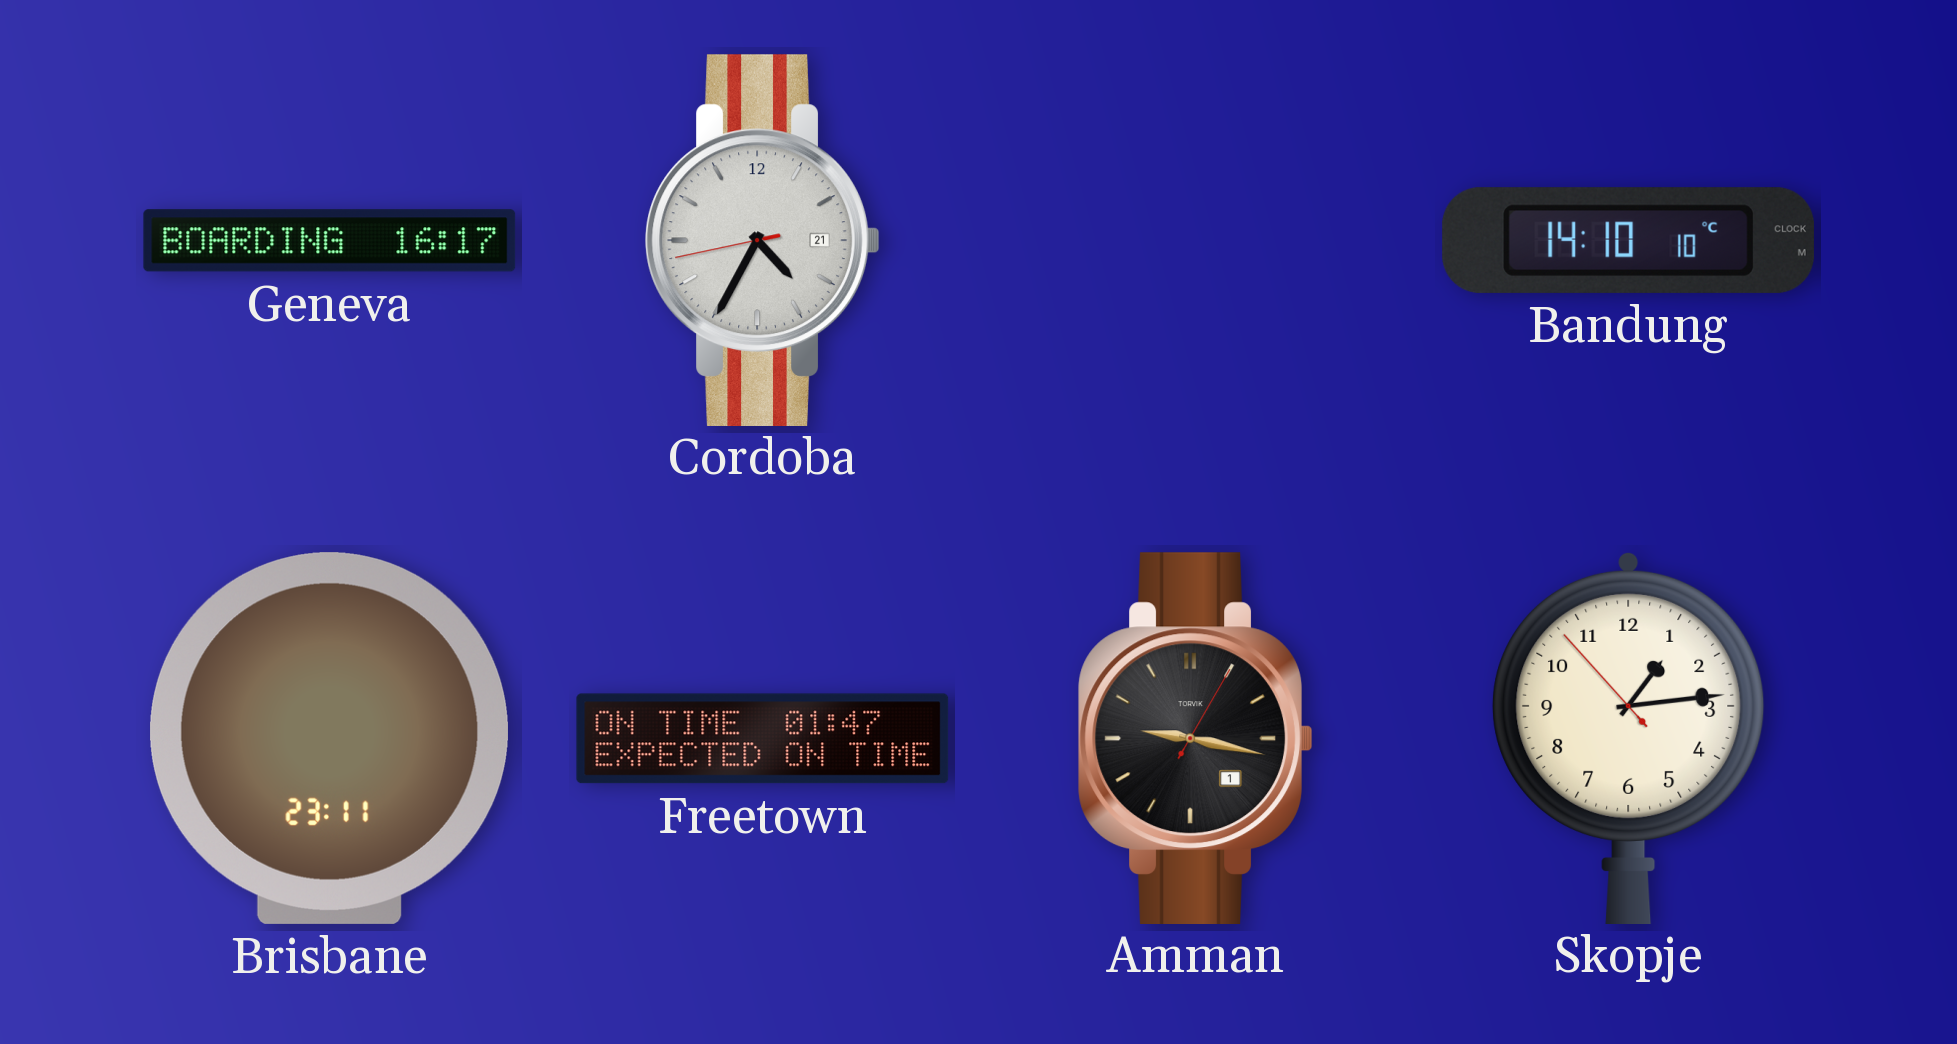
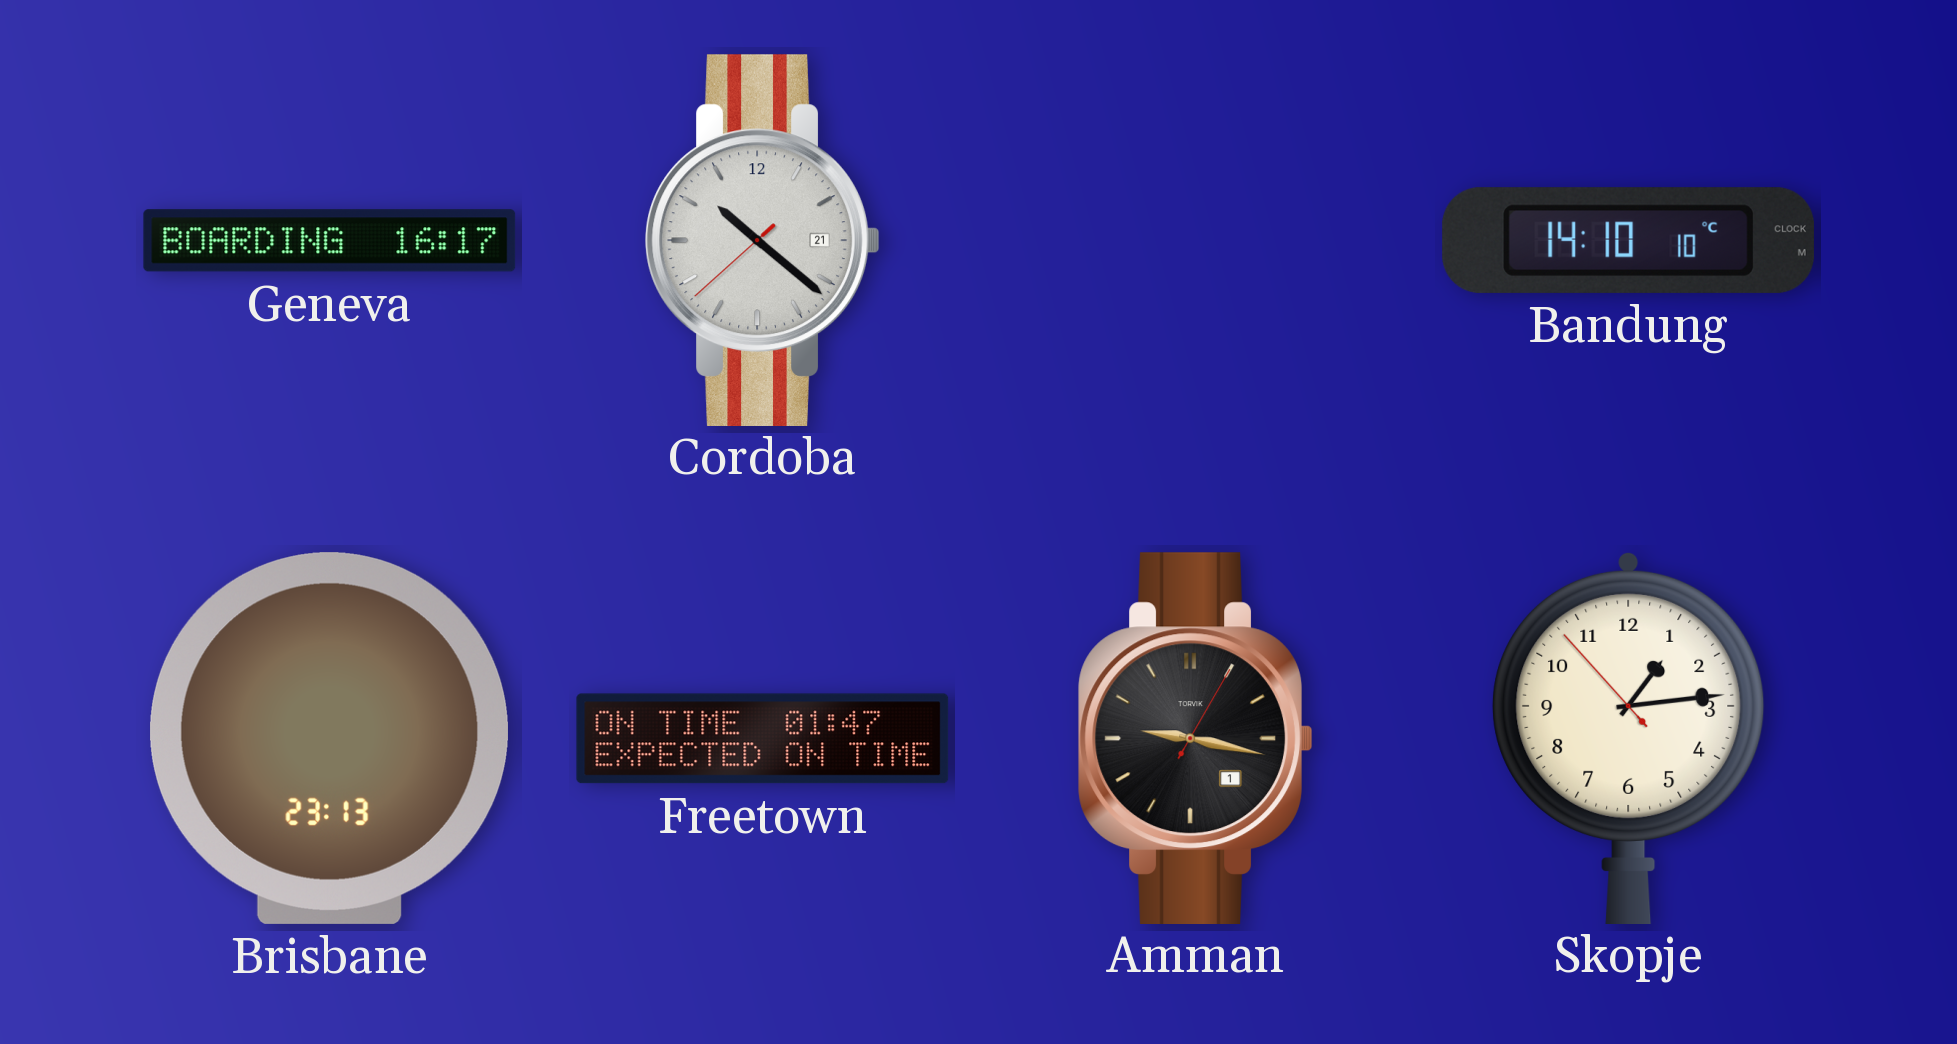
Cordoba: 4:34 -> 10:21 (763, 240)
Brisbane: 23:11 -> 23:13 (329, 738)
